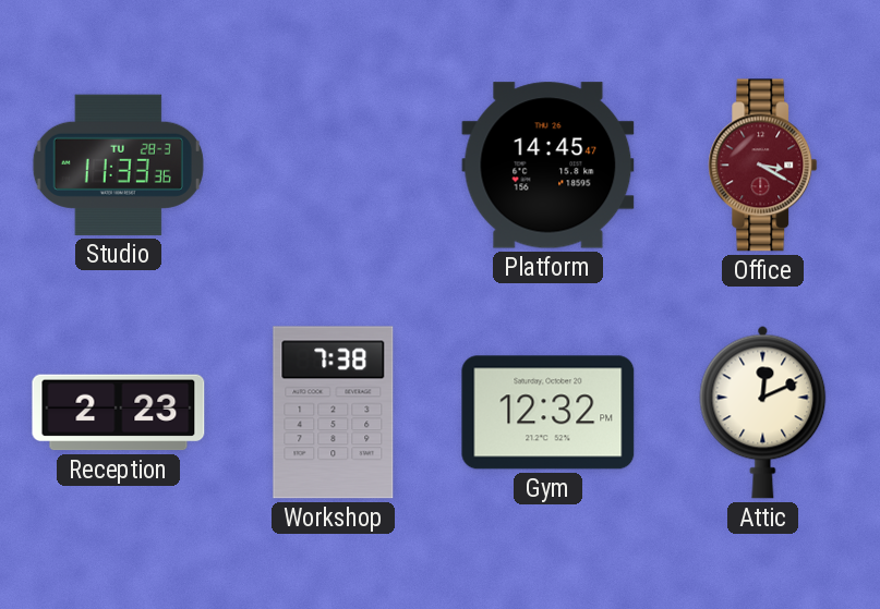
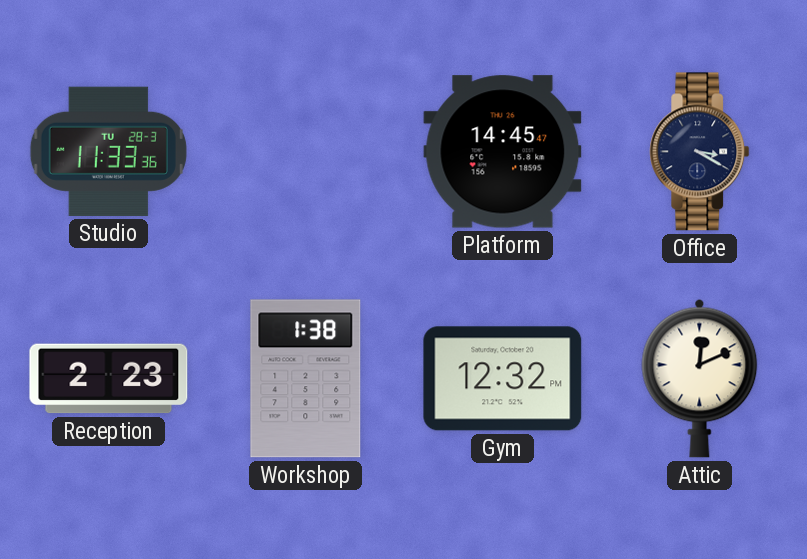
Office dial: burgundy -> navy (700, 152)
Workshop: 7:38 -> 1:38 (306, 379)
